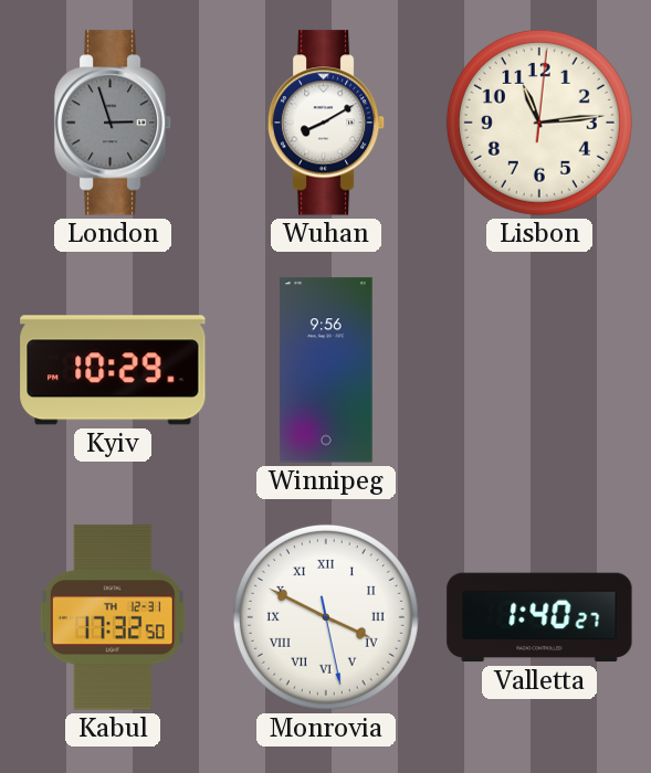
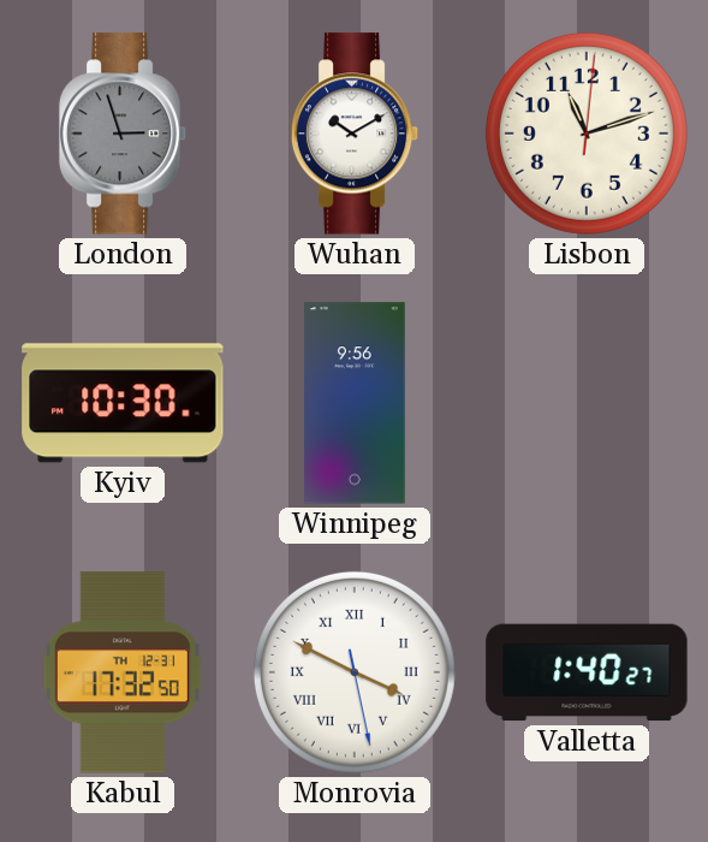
Wuhan: 8:10 -> 10:10 (355, 134)
Lisbon: 11:14 -> 11:12 (587, 134)
Kyiv: 10:29 -> 10:30 (123, 403)
